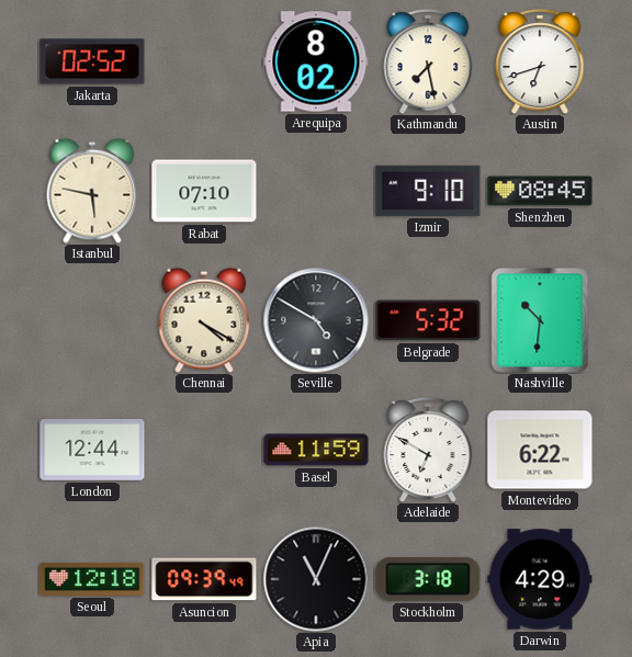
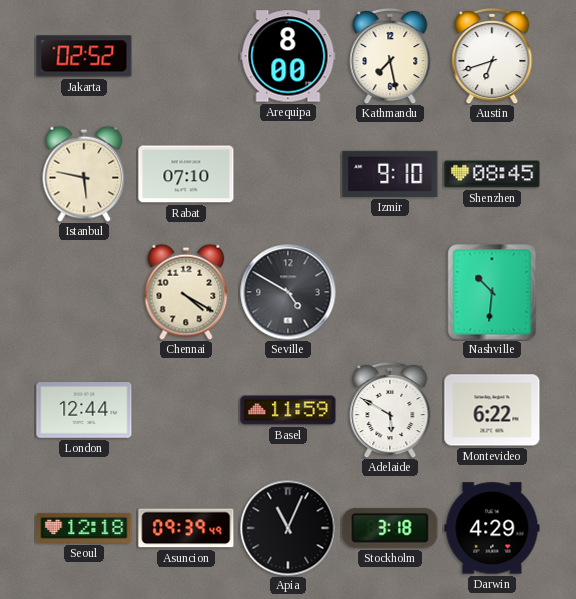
Arequipa: 8:02 -> 8:00 (288, 56)
Belgrade: 5:32 -> none (428, 320)
Adelaide: 6:50 -> 5:50 (390, 410)
